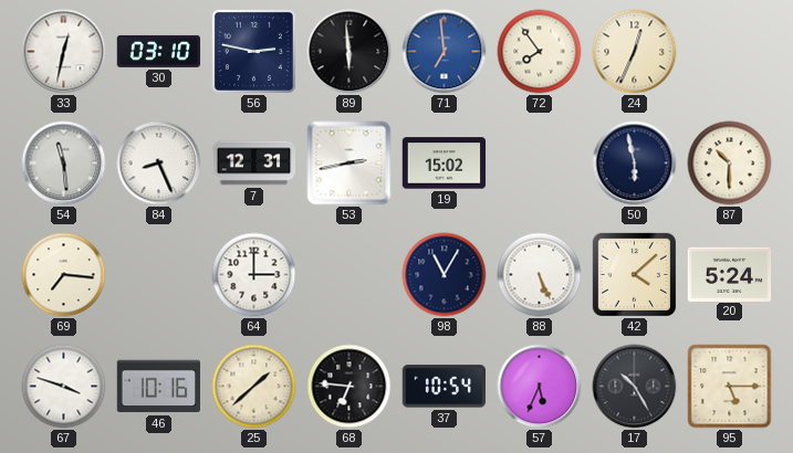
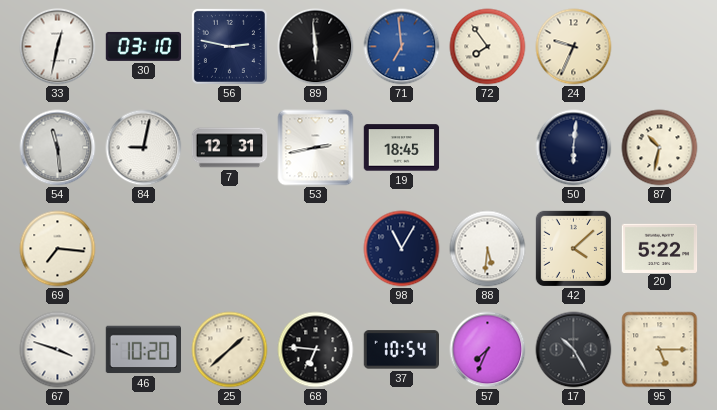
24: 12:34 -> 9:34 (574, 47)
84: 8:26 -> 9:02 (144, 148)
19: 15:02 -> 18:45 (402, 148)
50: 5:58 -> 6:01 (574, 148)
87: 10:30 -> 10:32 (660, 148)
64: 3:00 -> none (254, 275)
88: 5:26 -> 5:31 (488, 249)
20: 5:24 -> 5:22 (660, 248)
46: 10:16 -> 10:20 (143, 350)
57: 5:34 -> 7:34 (488, 350)
